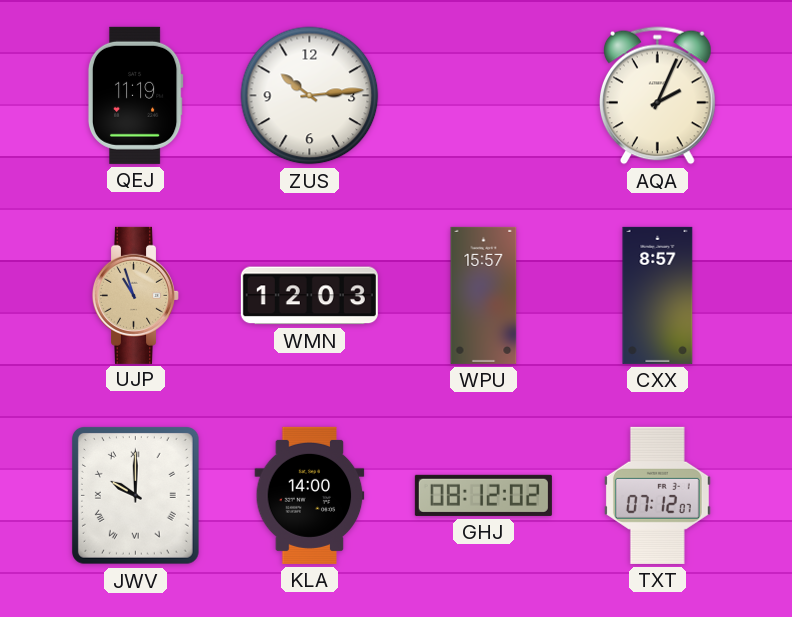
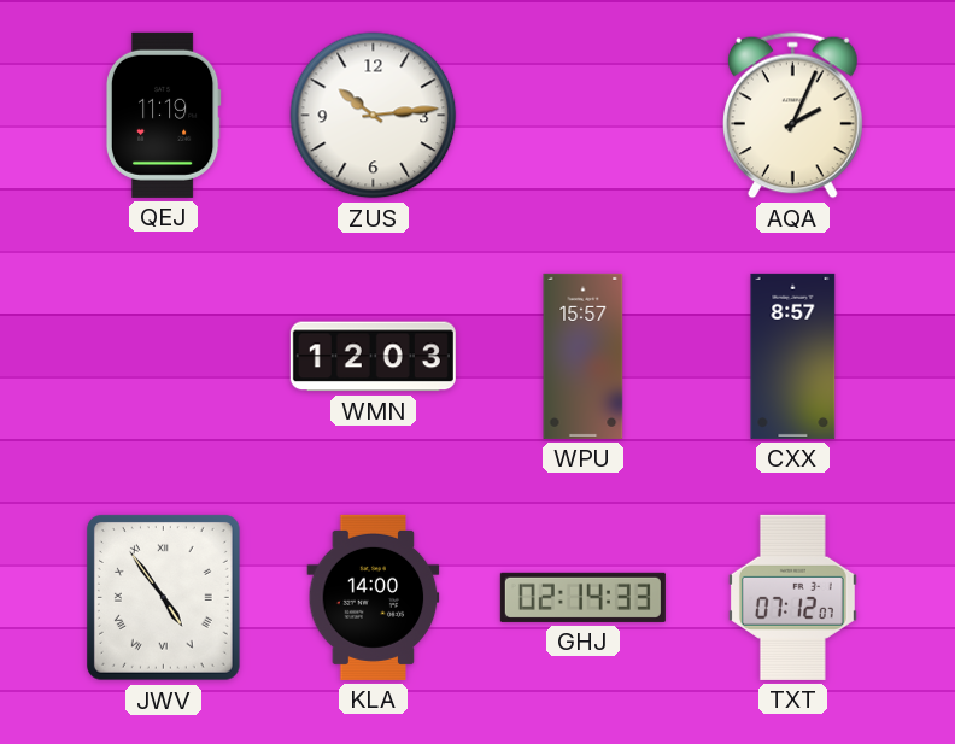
UJP: 10:57 -> none (135, 295)
JWV: 10:00 -> 4:54 (163, 597)
GHJ: 08:12 -> 02:14 (582, 597)
